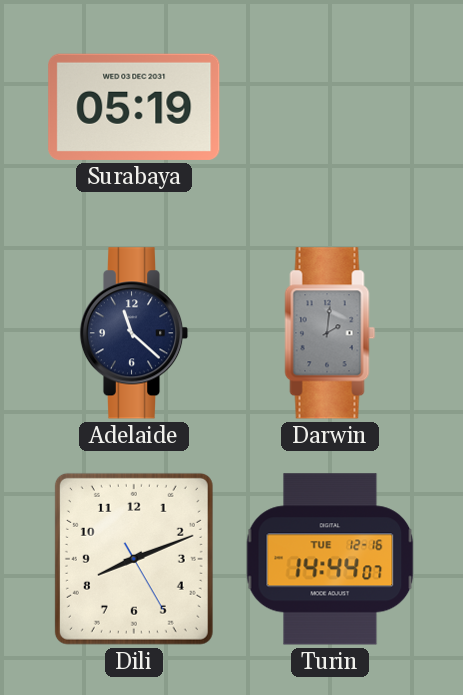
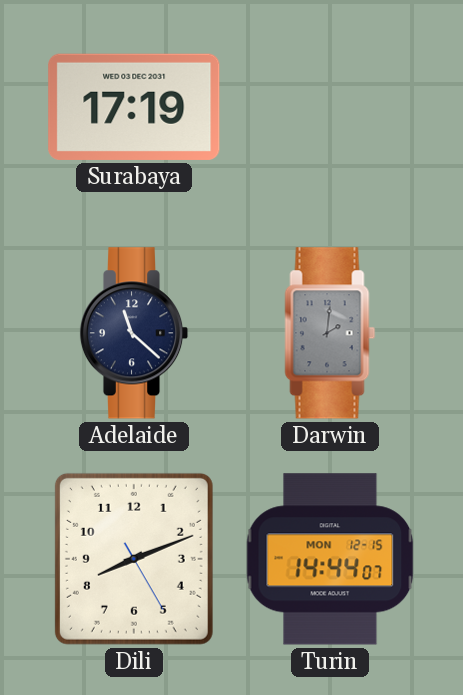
Surabaya: 05:19 -> 17:19 (134, 107)
Turin date: TUE 12-16 -> MON 12-15 (330, 559)
